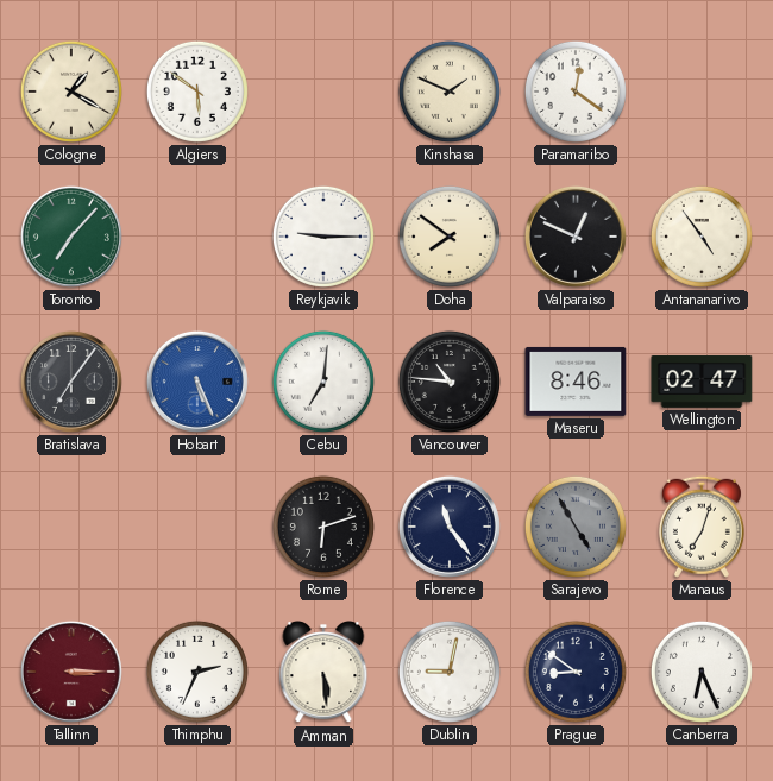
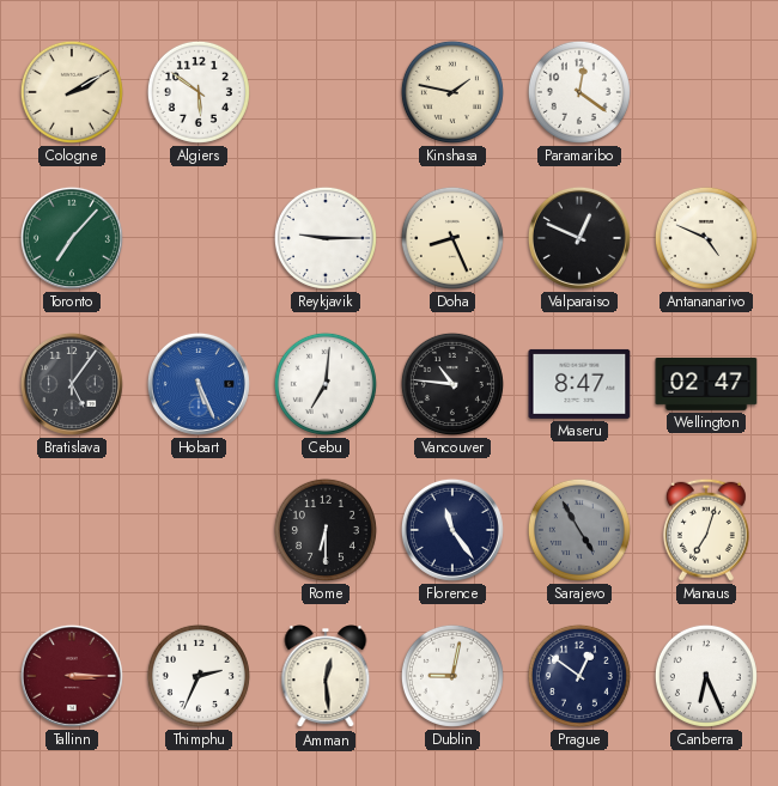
Cologne: 1:20 -> 2:10 (72, 92)
Kinshasa: 1:49 -> 1:47 (452, 92)
Doha: 7:51 -> 8:26 (452, 238)
Antananarivo: 4:54 -> 4:49 (706, 238)
Bratislava: 7:06 -> 5:06 (72, 384)
Maseru: 8:46 -> 8:47 (579, 384)
Rome: 6:12 -> 6:30 (326, 530)
Amman: 5:29 -> 12:29 (326, 677)
Prague: 8:51 -> 12:51 (579, 676)
